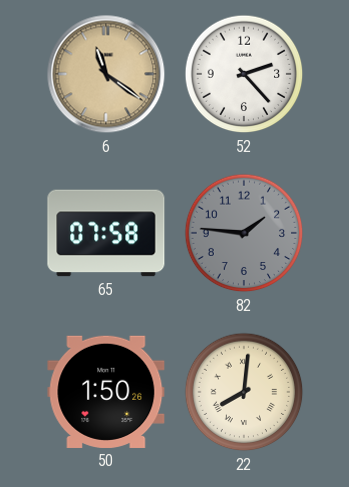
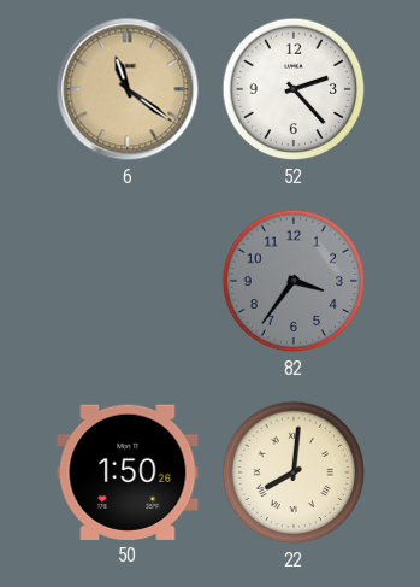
65: 07:58 -> none (106, 233)
82: 1:46 -> 3:36 (294, 281)
